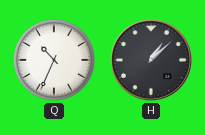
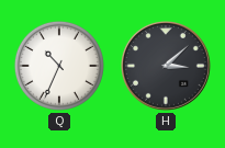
H: 1:08 -> 3:08 (167, 67)
